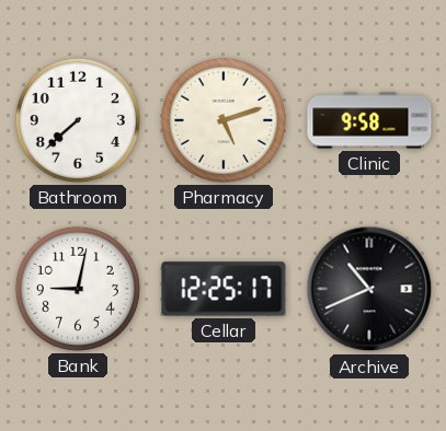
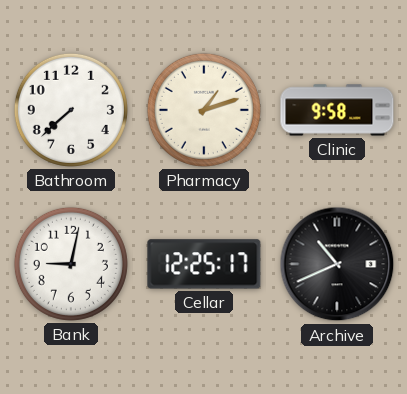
Pharmacy: 5:12 -> 1:12 (204, 110)
